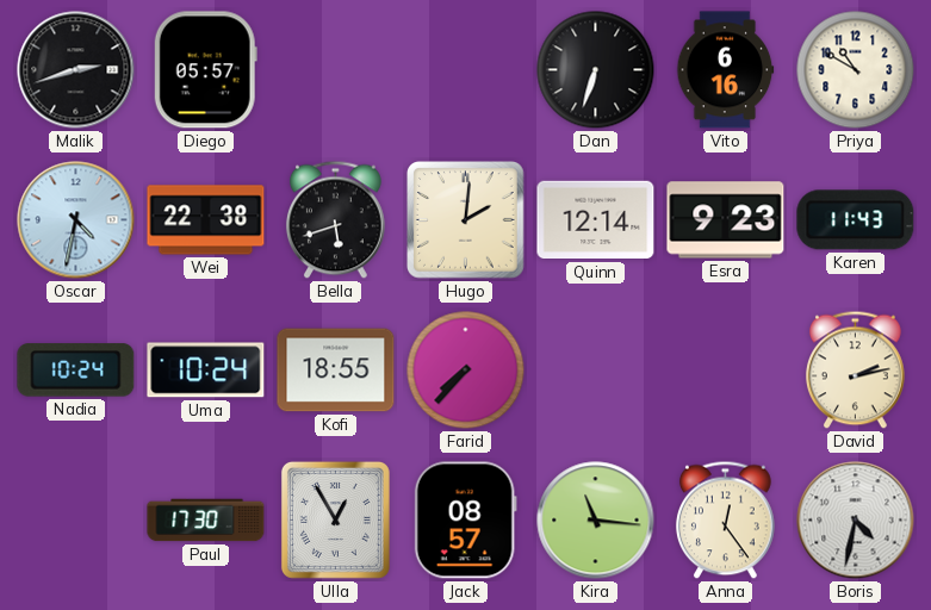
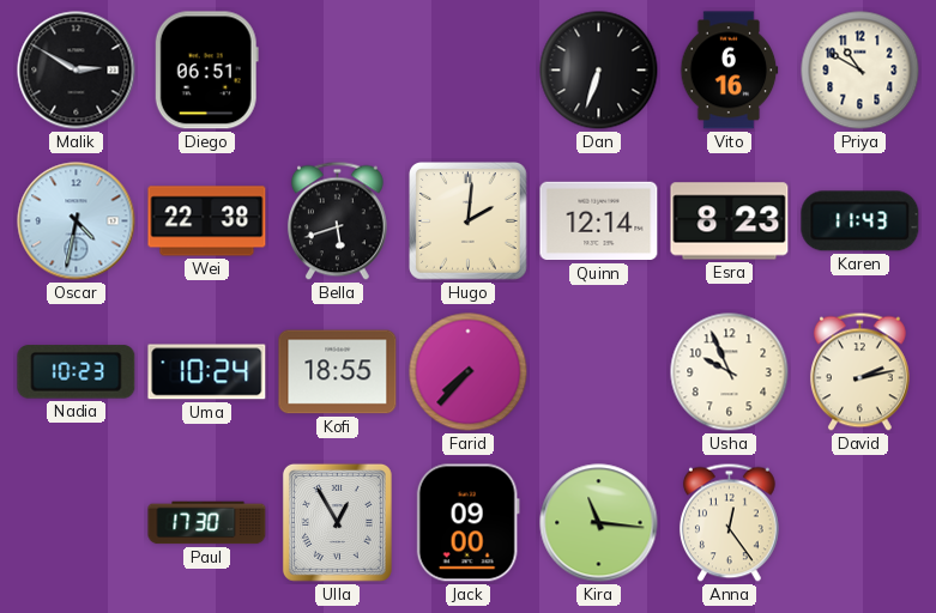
Malik: 2:42 -> 2:50 (77, 71)
Diego: 05:57 -> 06:51 (206, 71)
Esra: 9:23 -> 8:23 (730, 221)
Nadia: 10:24 -> 10:23 (77, 372)
Usha: none -> 9:56 (730, 372)
Jack: 08:57 -> 09:00 (467, 523)
Boris: 4:32 -> none (856, 521)
